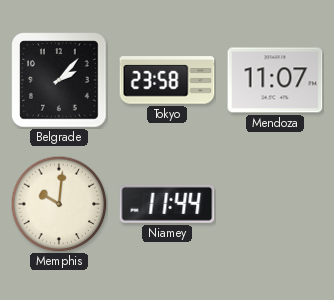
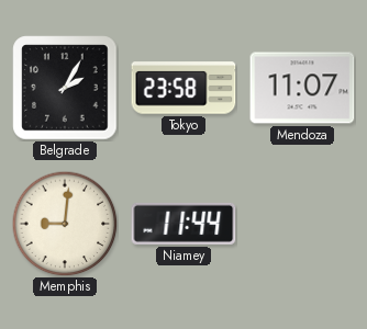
Belgrade: 2:07 -> 2:05 (65, 88)
Memphis: 10:01 -> 9:01 (65, 224)
